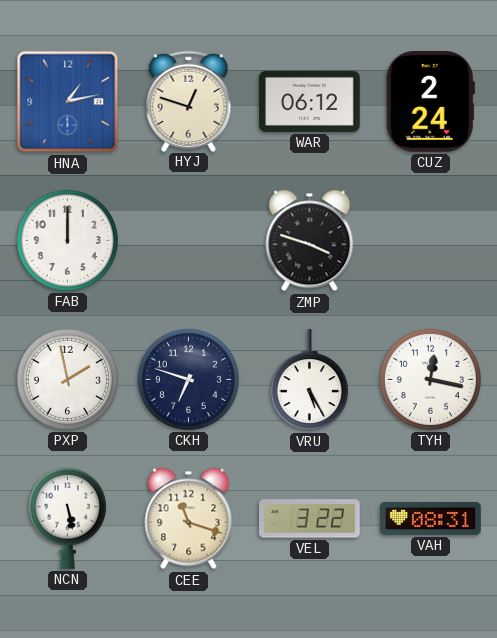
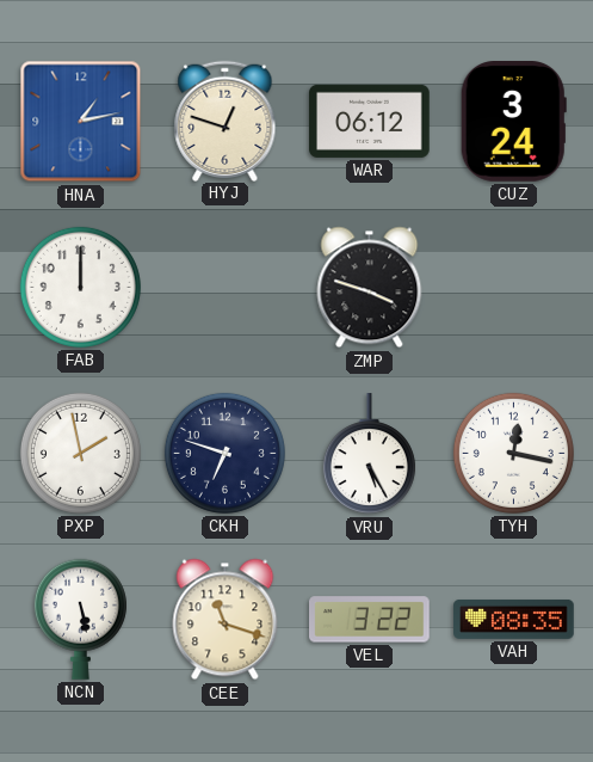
CUZ: 2:24 -> 3:24 (513, 122)
VAH: 08:31 -> 08:35 (514, 619)
